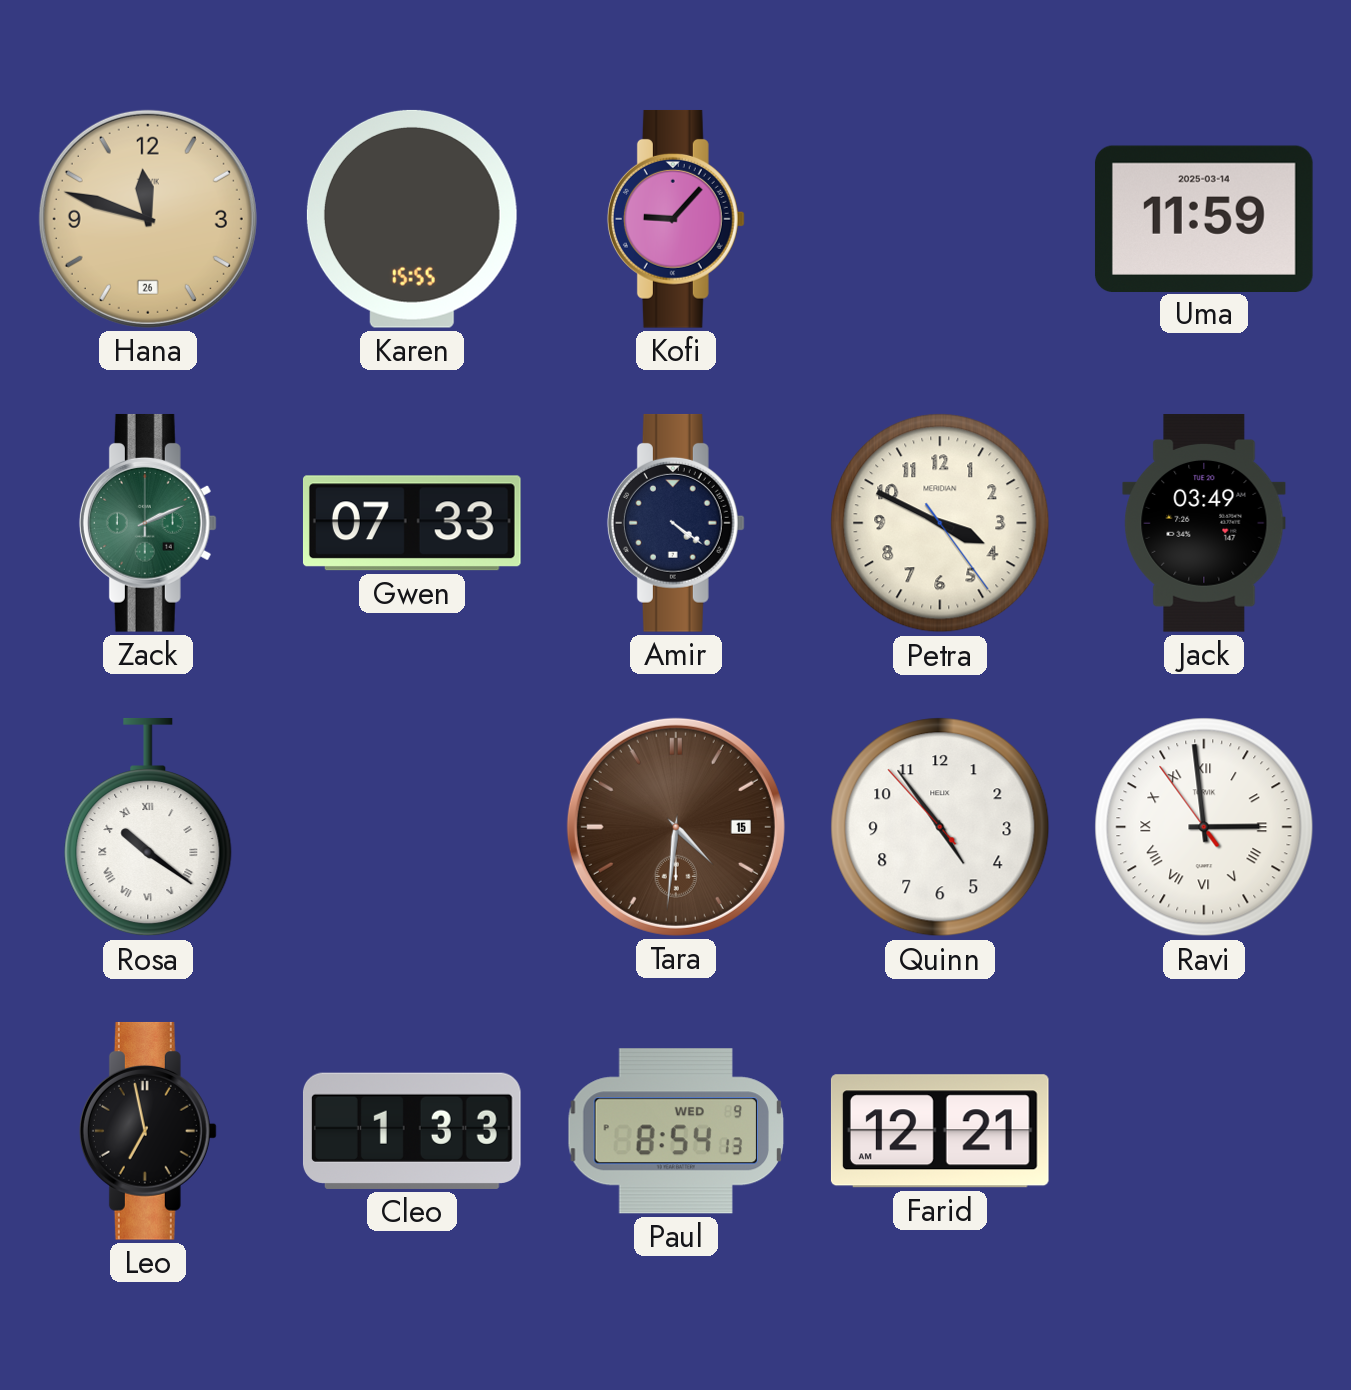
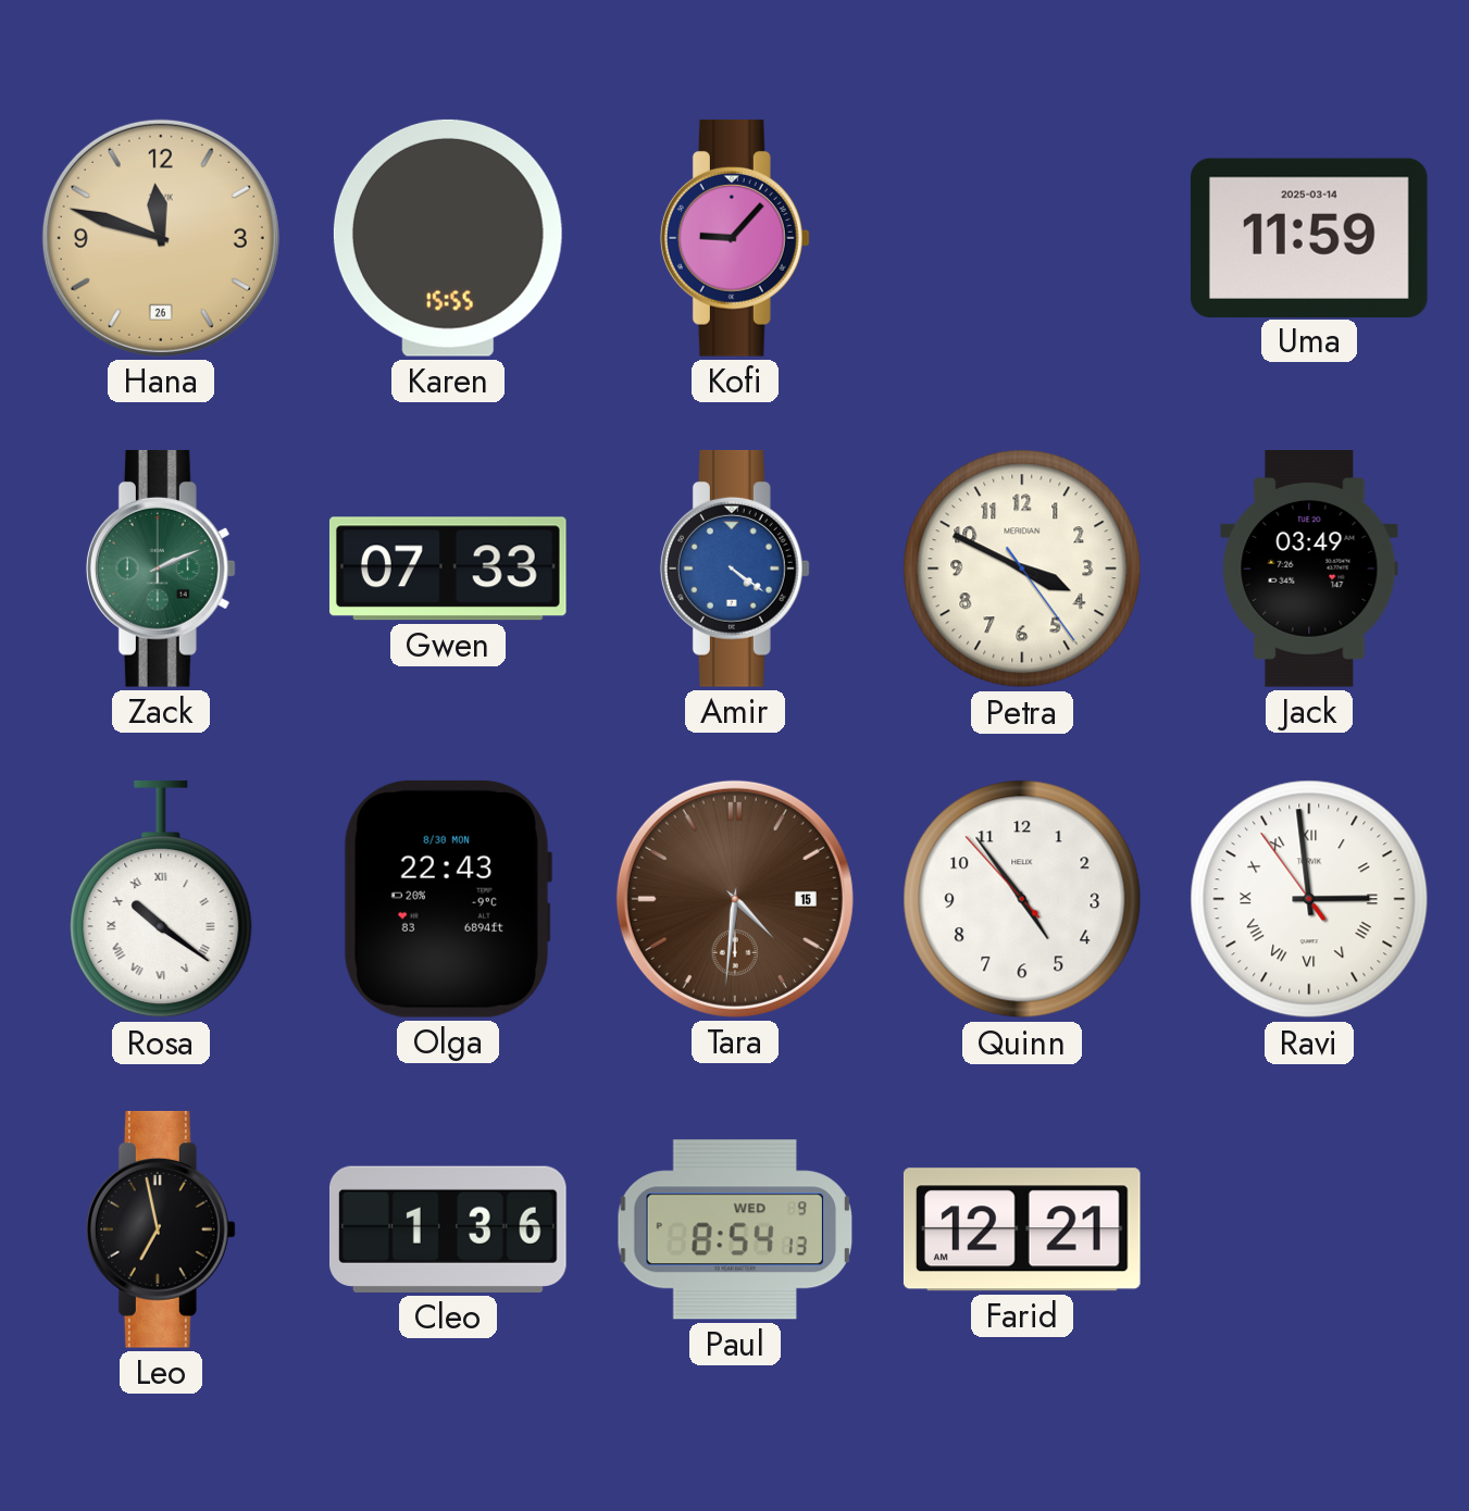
Amir dial: navy -> blue (735, 569)
Olga: none -> 22:43 (447, 899)
Cleo: 1:33 -> 1:36 (448, 1229)
